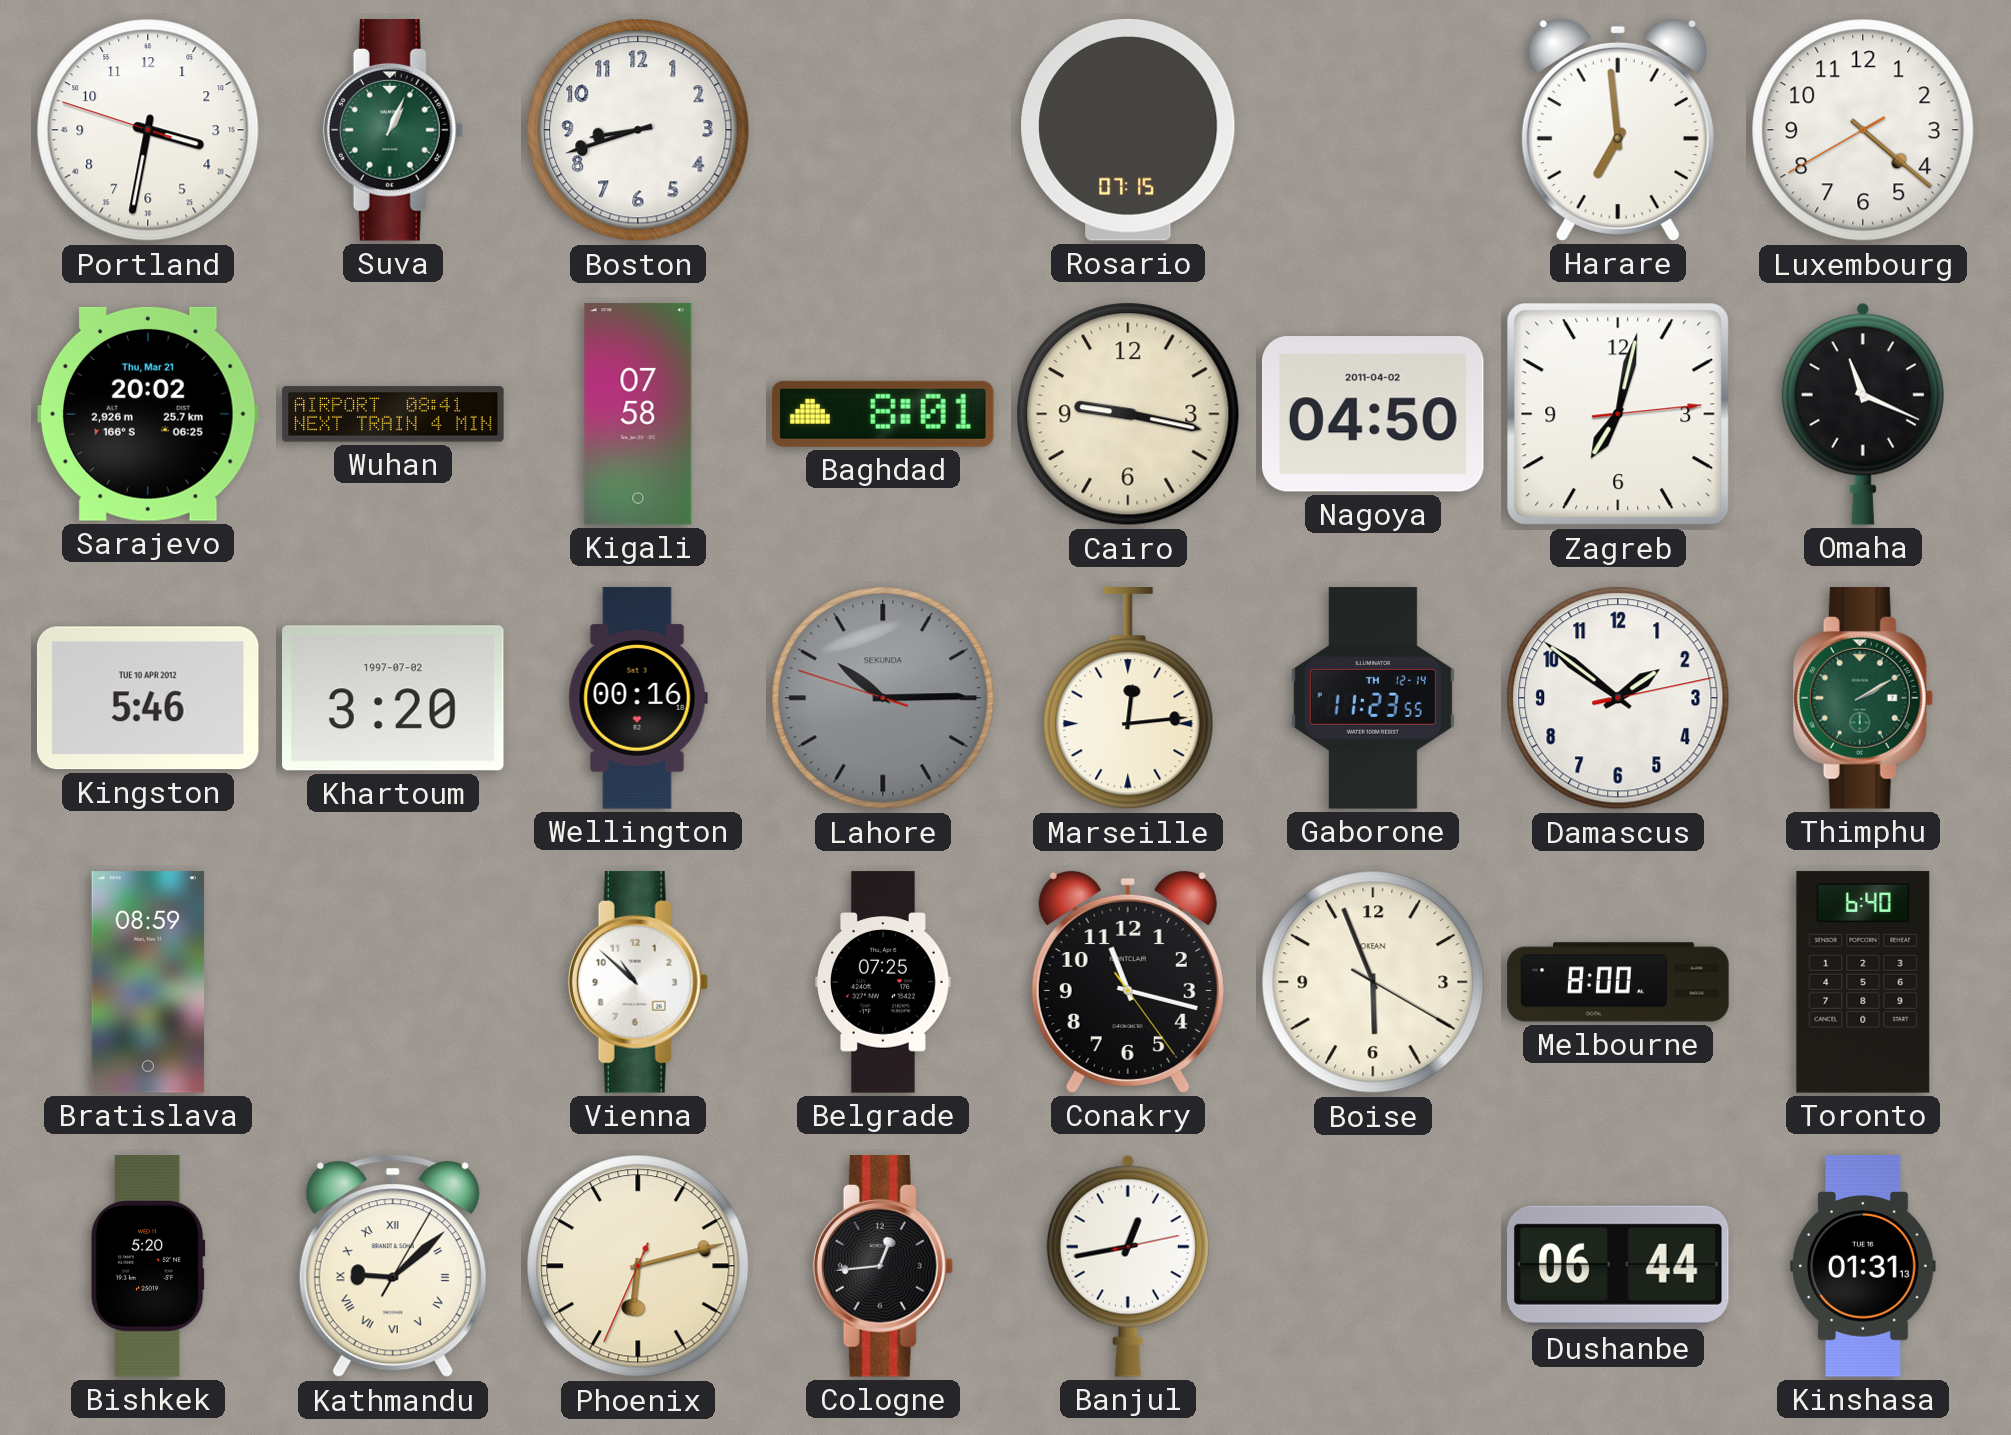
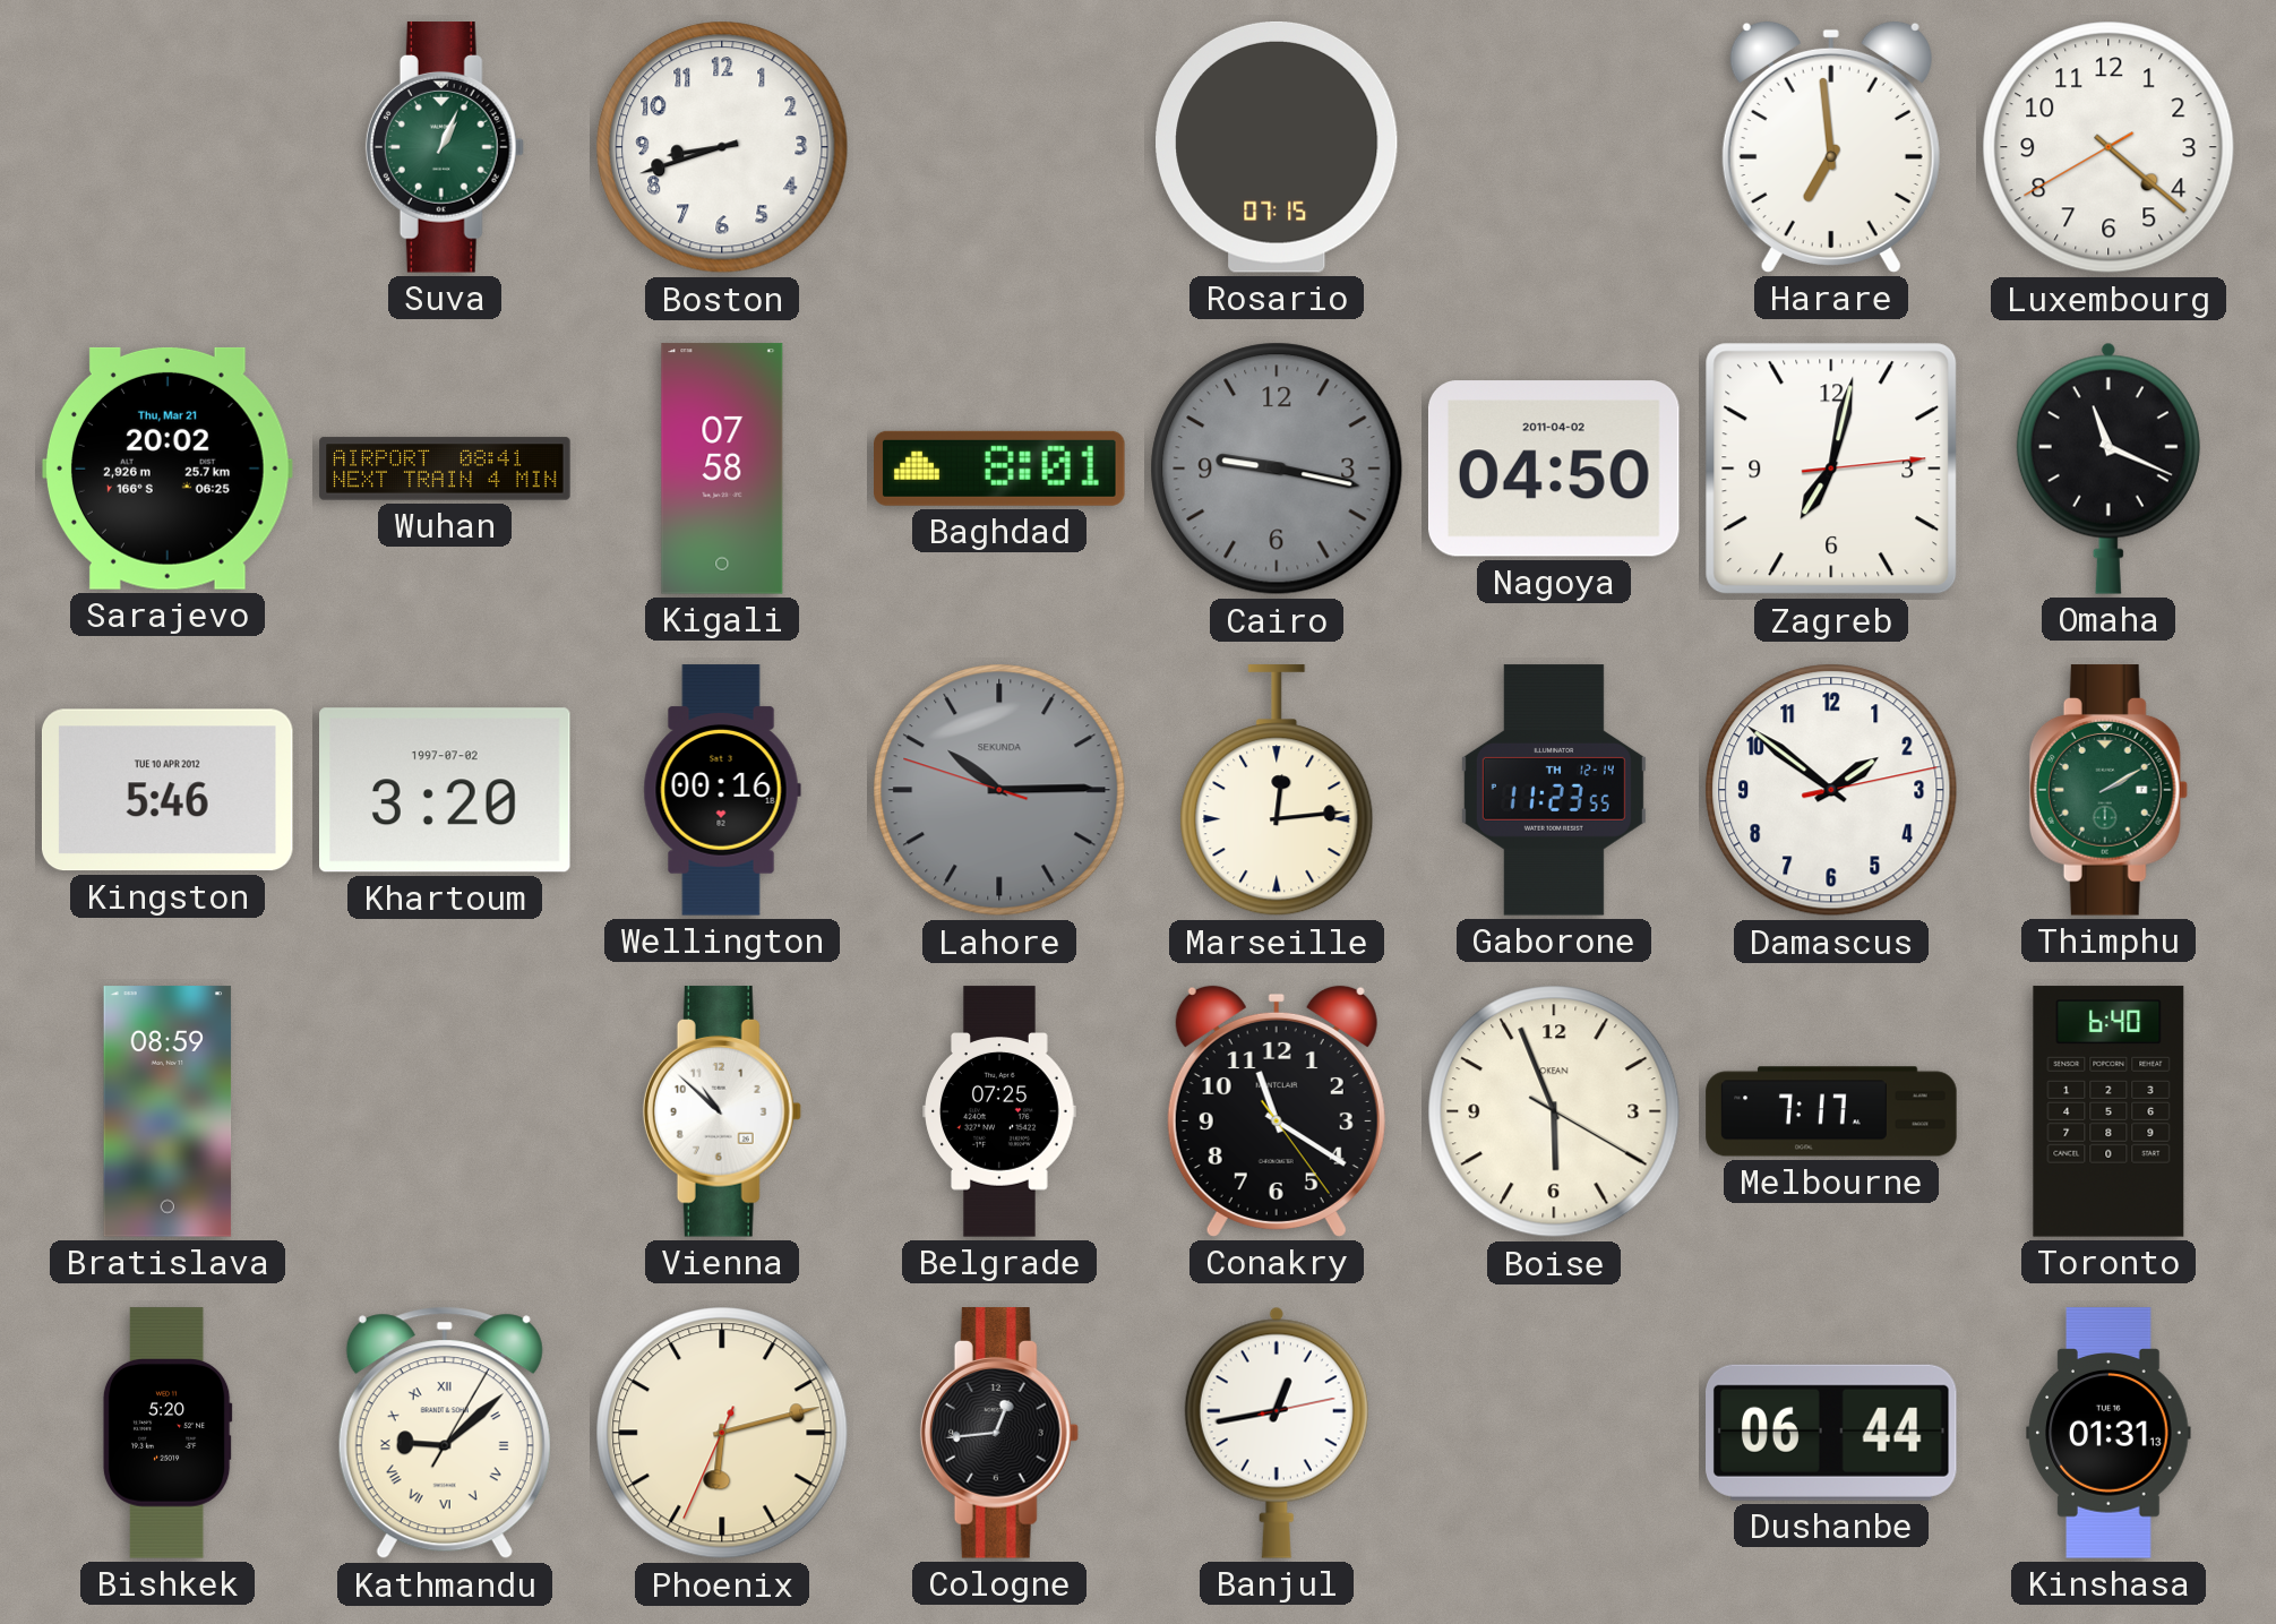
Portland: 3:31 -> none (148, 130)
Cairo dial: cream -> grey (1277, 469)
Conakry: 11:17 -> 11:20 (1277, 1111)
Melbourne: 8:00 -> 7:17 (1831, 1111)
